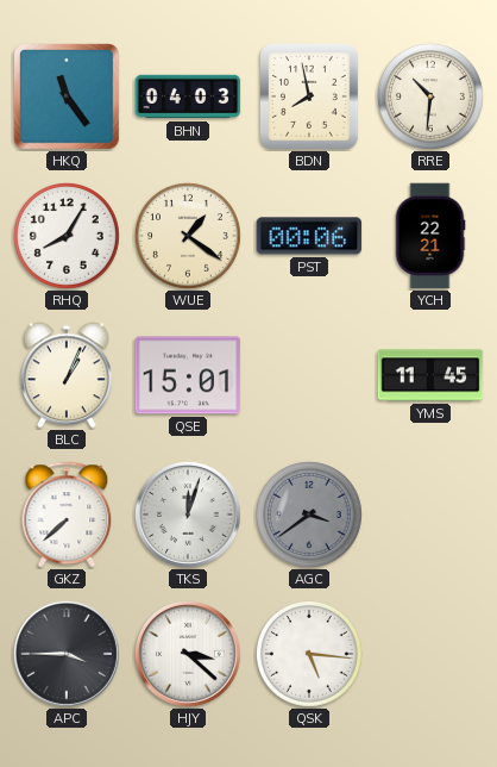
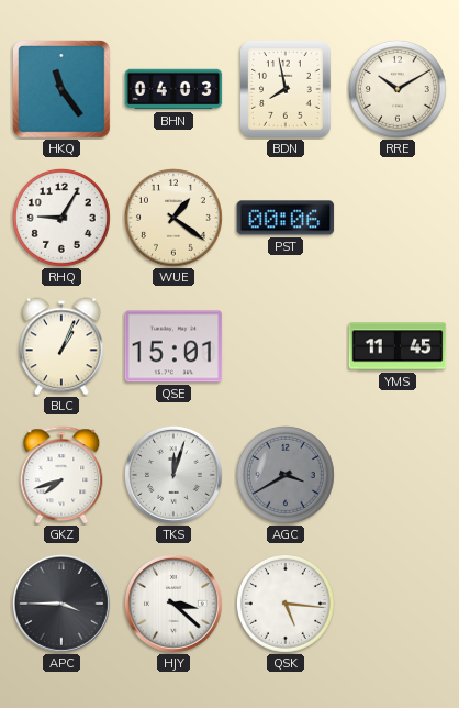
RRE: 10:31 -> 10:10 (398, 89)
RHQ: 8:05 -> 9:05 (61, 218)
YCH: 22:21 -> none (430, 236)
GKZ: 7:38 -> 7:42 (61, 475)
AGC: 3:39 -> 3:40 (286, 475)
